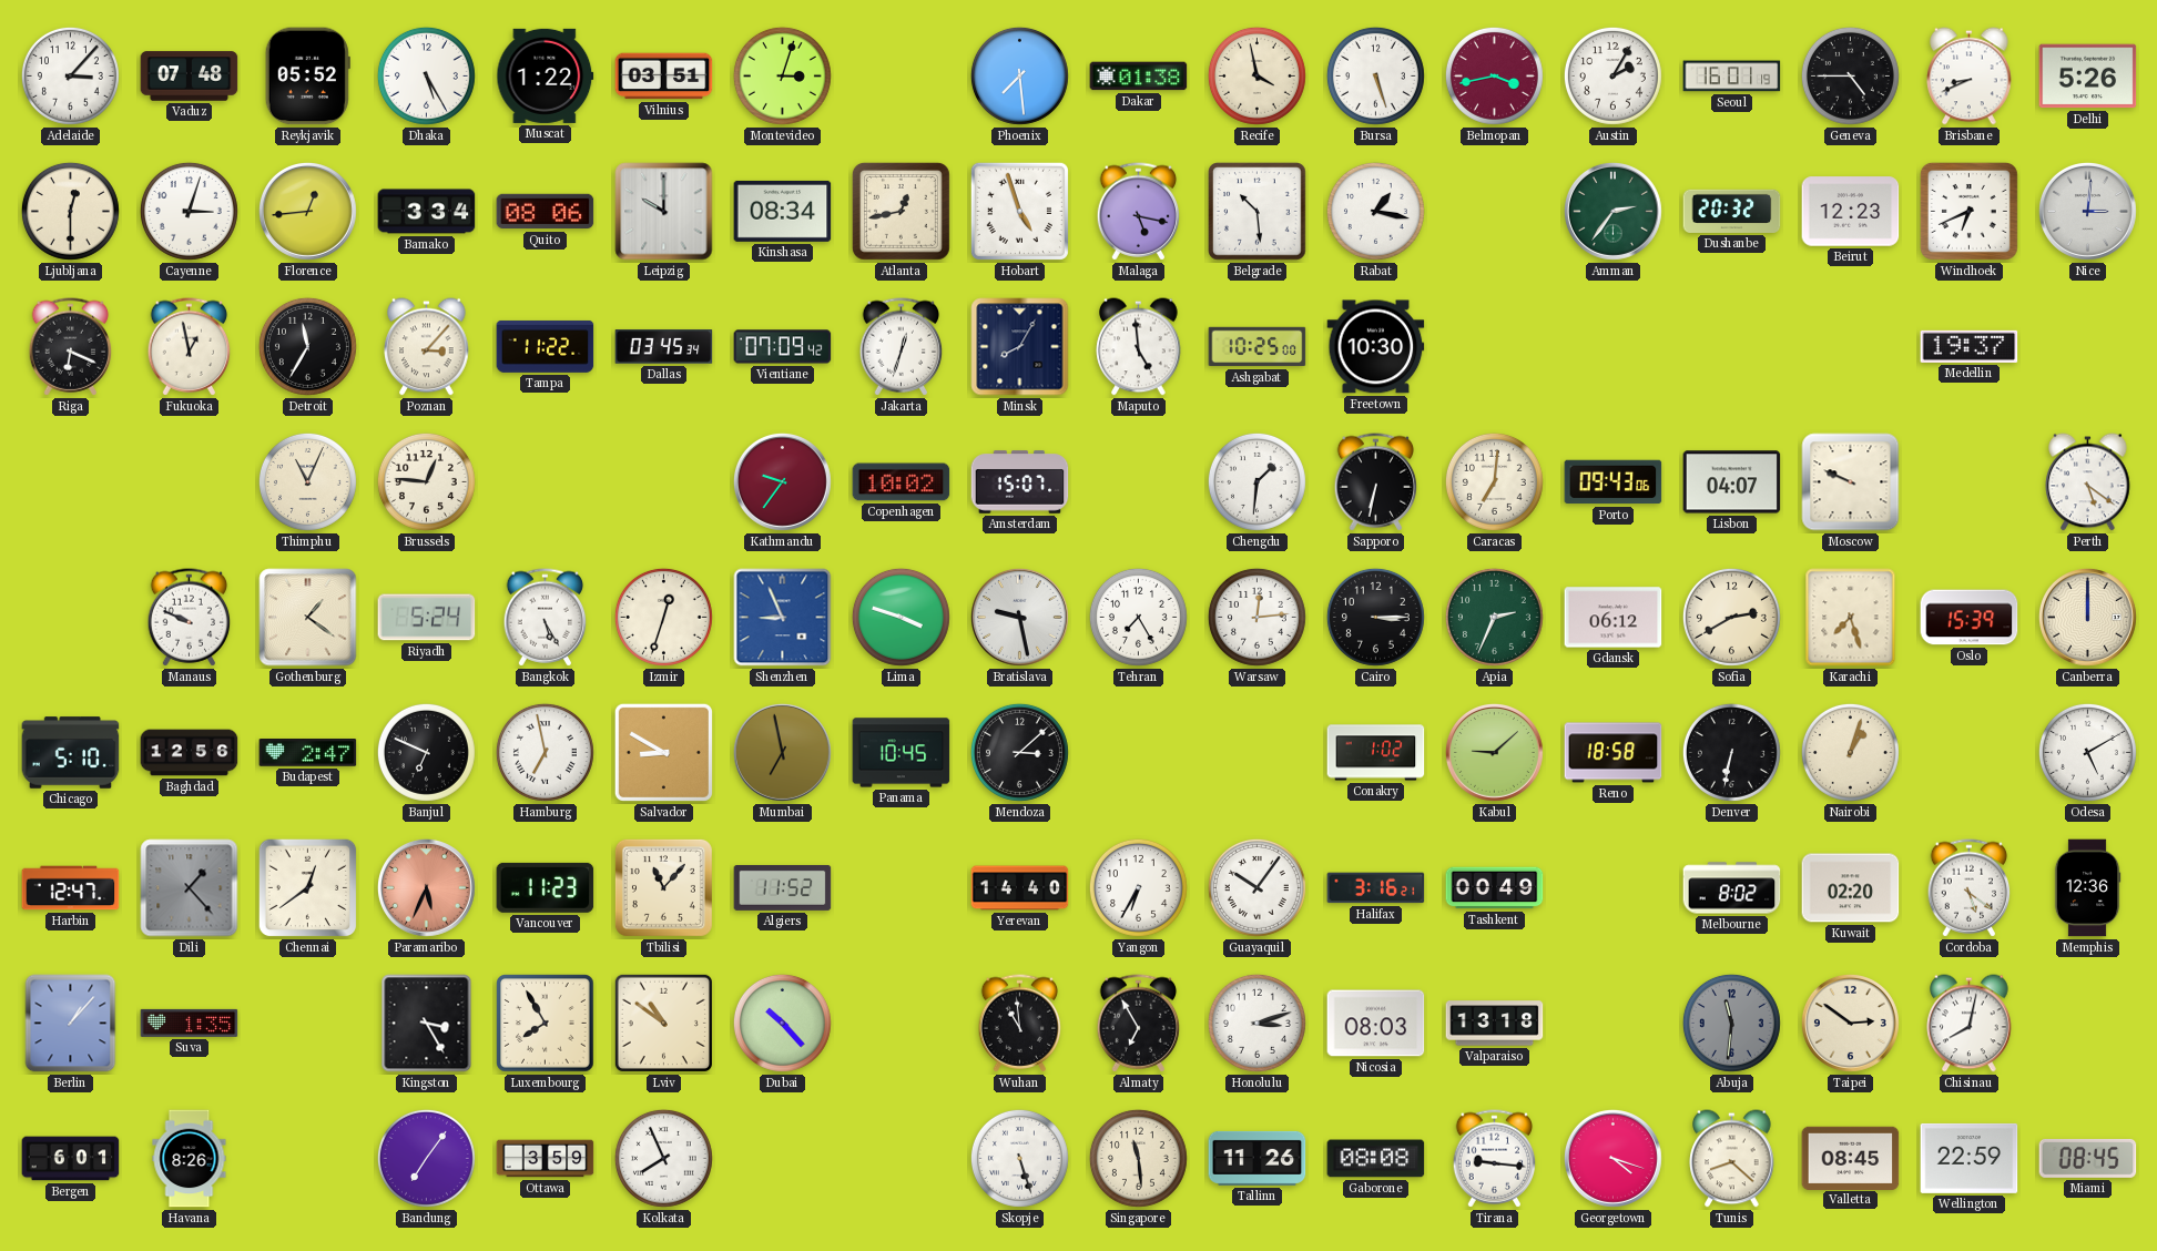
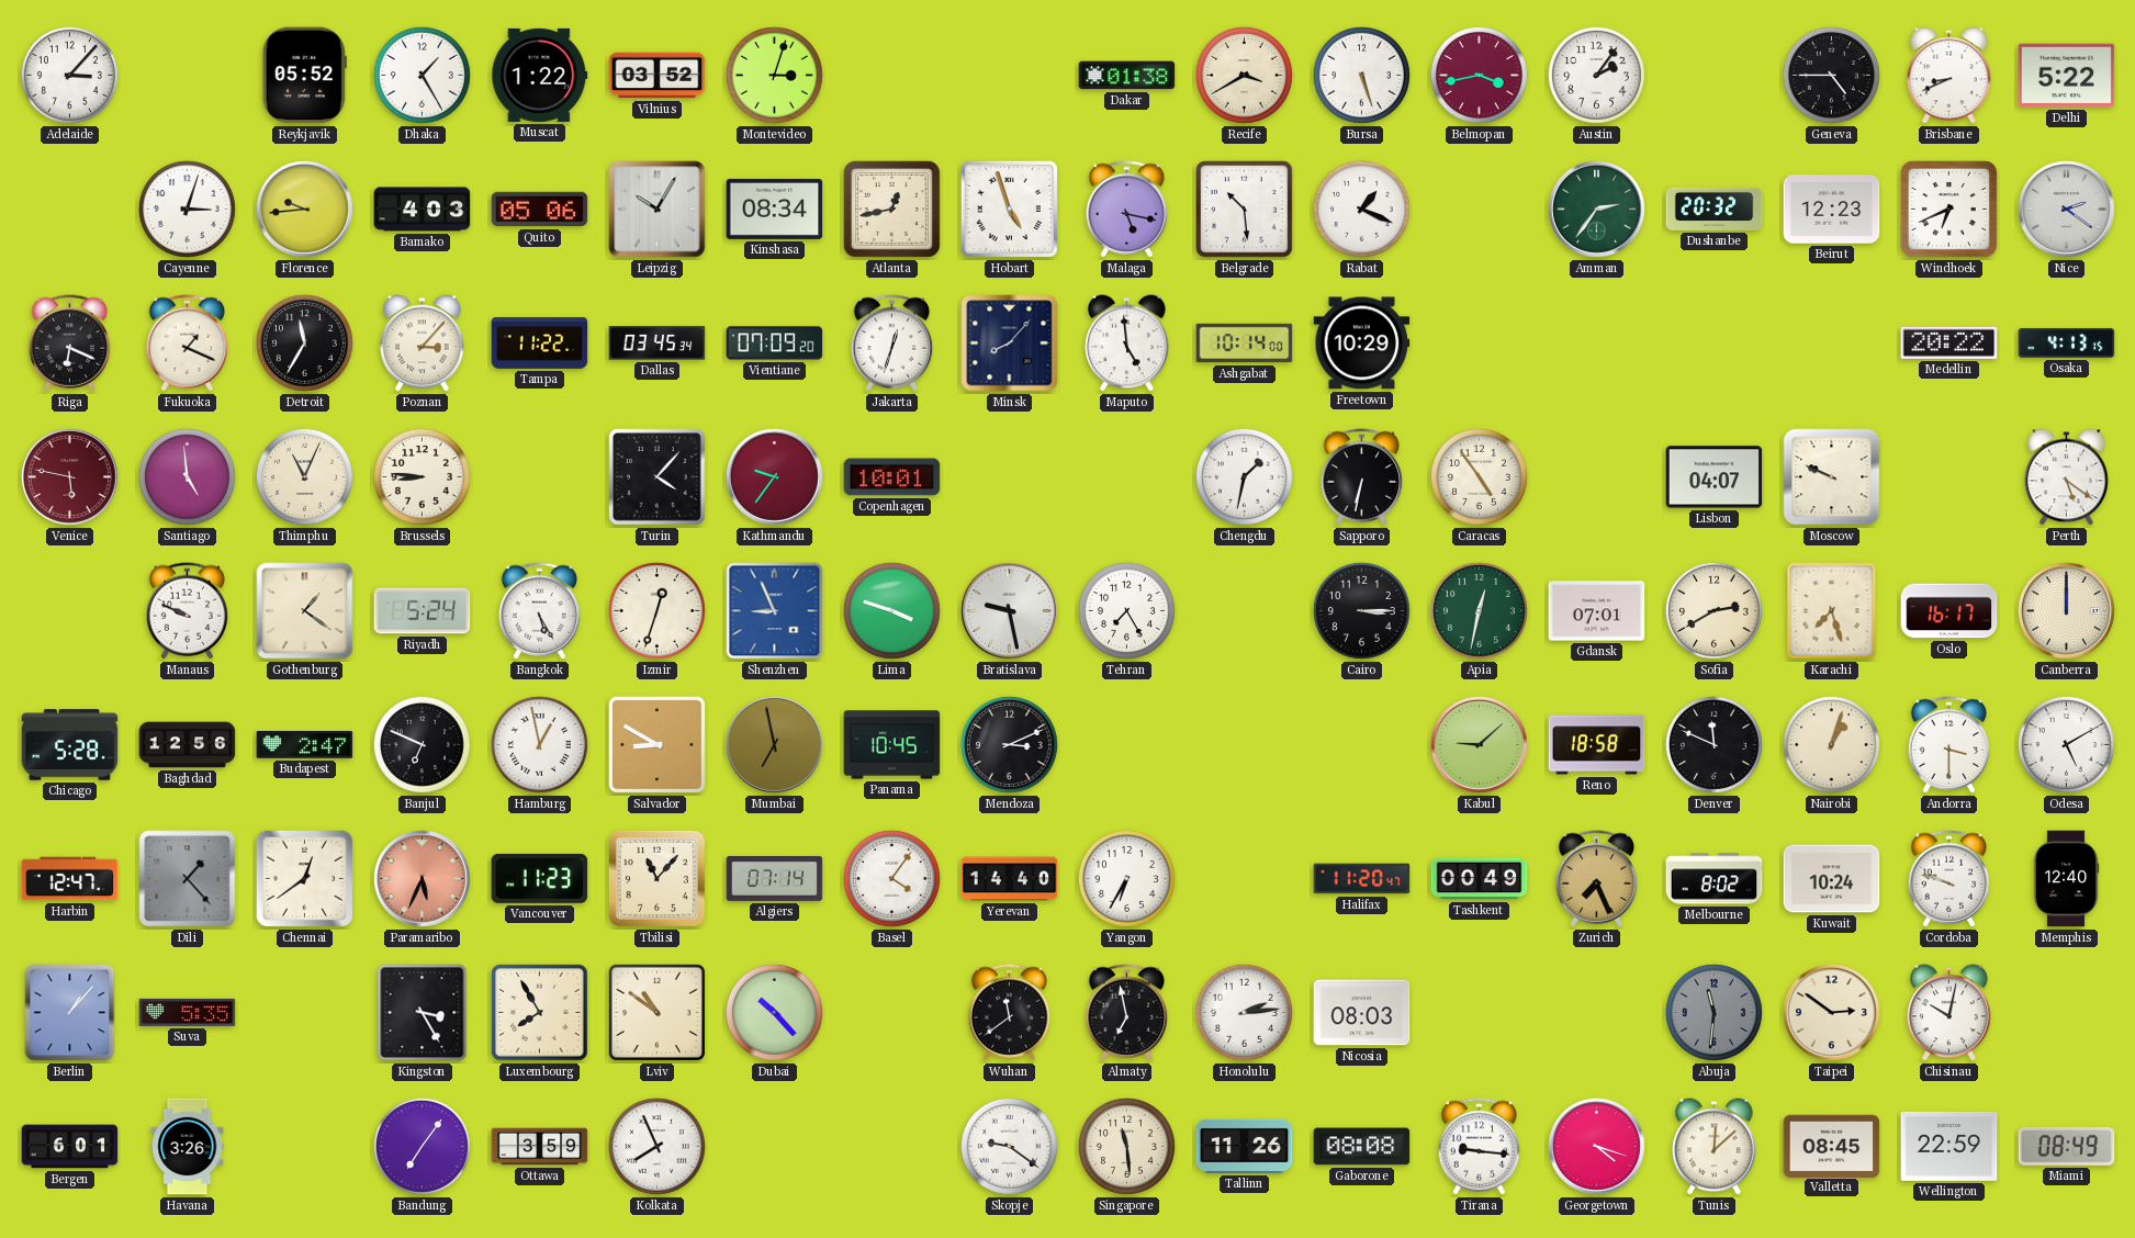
Vaduz: 07:48 -> none (190, 77)
Dhaka: 5:25 -> 1:25 (422, 75)
Vilnius: 03:51 -> 03:52 (658, 76)
Phoenix: 7:29 -> none (1019, 75)
Recife: 3:58 -> 3:40 (1244, 75)
Austin: 2:05 -> 2:06 (1596, 75)
Seoul: 16:01 -> none (1732, 77)
Delhi: 5:26 -> 5:22 (2067, 76)
Ljubljana: 12:30 -> none (70, 211)
Florence: 12:44 -> 9:44 (304, 209)
Bamako: 3:34 -> 4:03 (423, 210)
Quito: 08:06 -> 05:06 (540, 210)
Leipzig: 10:00 -> 10:05 (658, 210)
Rabat: 1:17 -> 1:19 (1361, 209)
Nice: 3:01 -> 2:21 (2066, 209)
Fukuoka: 12:58 -> 1:19 (188, 344)
Vientiane: 07:09:42 -> 07:09:20 (775, 344)
Minsk: 8:05 -> 8:07 (1010, 344)
Ashgabat: 10:25 -> 10:14 (1245, 344)
Freetown: 10:30 -> 10:29 (1362, 344)
Medellin: 19:37 -> 20:22 (1949, 342)
Osaka: none -> 4:13 (2067, 342)
Venice: none -> 5:47 (69, 476)
Santiago: none -> 4:59 (187, 476)
Brussels: 12:46 -> 8:46 (422, 476)
Turin: none -> 4:07 (658, 477)
Copenhagen: 10:02 -> 10:01 (892, 477)
Amsterdam: 15:07 -> none (1020, 482)
Chengdu: 1:31 -> 1:32 (1244, 476)
Caracas: 7:01 -> 4:54 (1479, 476)
Porto: 09:43 -> none (1614, 482)
Warsaw: 12:14 -> none (1256, 617)
Apia: 2:34 -> 12:32 (1479, 610)
Gdansk: 06:12 -> 07:01 (1597, 611)
Oslo: 15:39 -> 16:17 (1949, 611)
Chicago: 5:10 -> 5:28 (70, 745)
Hamburg: 6:58 -> 12:58 (539, 744)
Mendoza: 3:08 -> 3:11 (1009, 744)
Conakry: 1:02 -> none (1376, 753)
Denver: 6:32 -> 11:49 (1713, 744)
Andorra: none -> 3:30 (1949, 745)
Algiers: 11:52 -> 07:14 (775, 878)
Basel: none -> 4:06 (891, 878)
Guayaquil: 10:06 -> none (1256, 887)
Halifax: 3:16 -> 11:20 (1362, 879)
Zurich: none -> 7:26 (1597, 879)
Kuwait: 02:20 -> 10:24 (1832, 879)
Cordoba: 5:21 -> 9:48 (1949, 879)
Memphis: 12:36 -> 12:40 (2066, 879)
Suva: 1:35 -> 5:35 (188, 1012)
Wuhan: 10:59 -> 11:39 (1010, 1013)
Almaty: 6:55 -> 6:58 (1127, 1013)
Honolulu: 3:12 -> 2:14 (1244, 1012)
Valparaiso: 13:18 -> none (1495, 1024)
Chisinau: 8:02 -> 10:02 (1949, 1013)
Havana: 8:26 -> 3:26 (188, 1147)
Skopje: 5:27 -> 9:21 (1009, 1146)
Tunis: 8:22 -> 12:08 (1715, 1147)
Miami: 08:45 -> 08:49 (2067, 1146)
